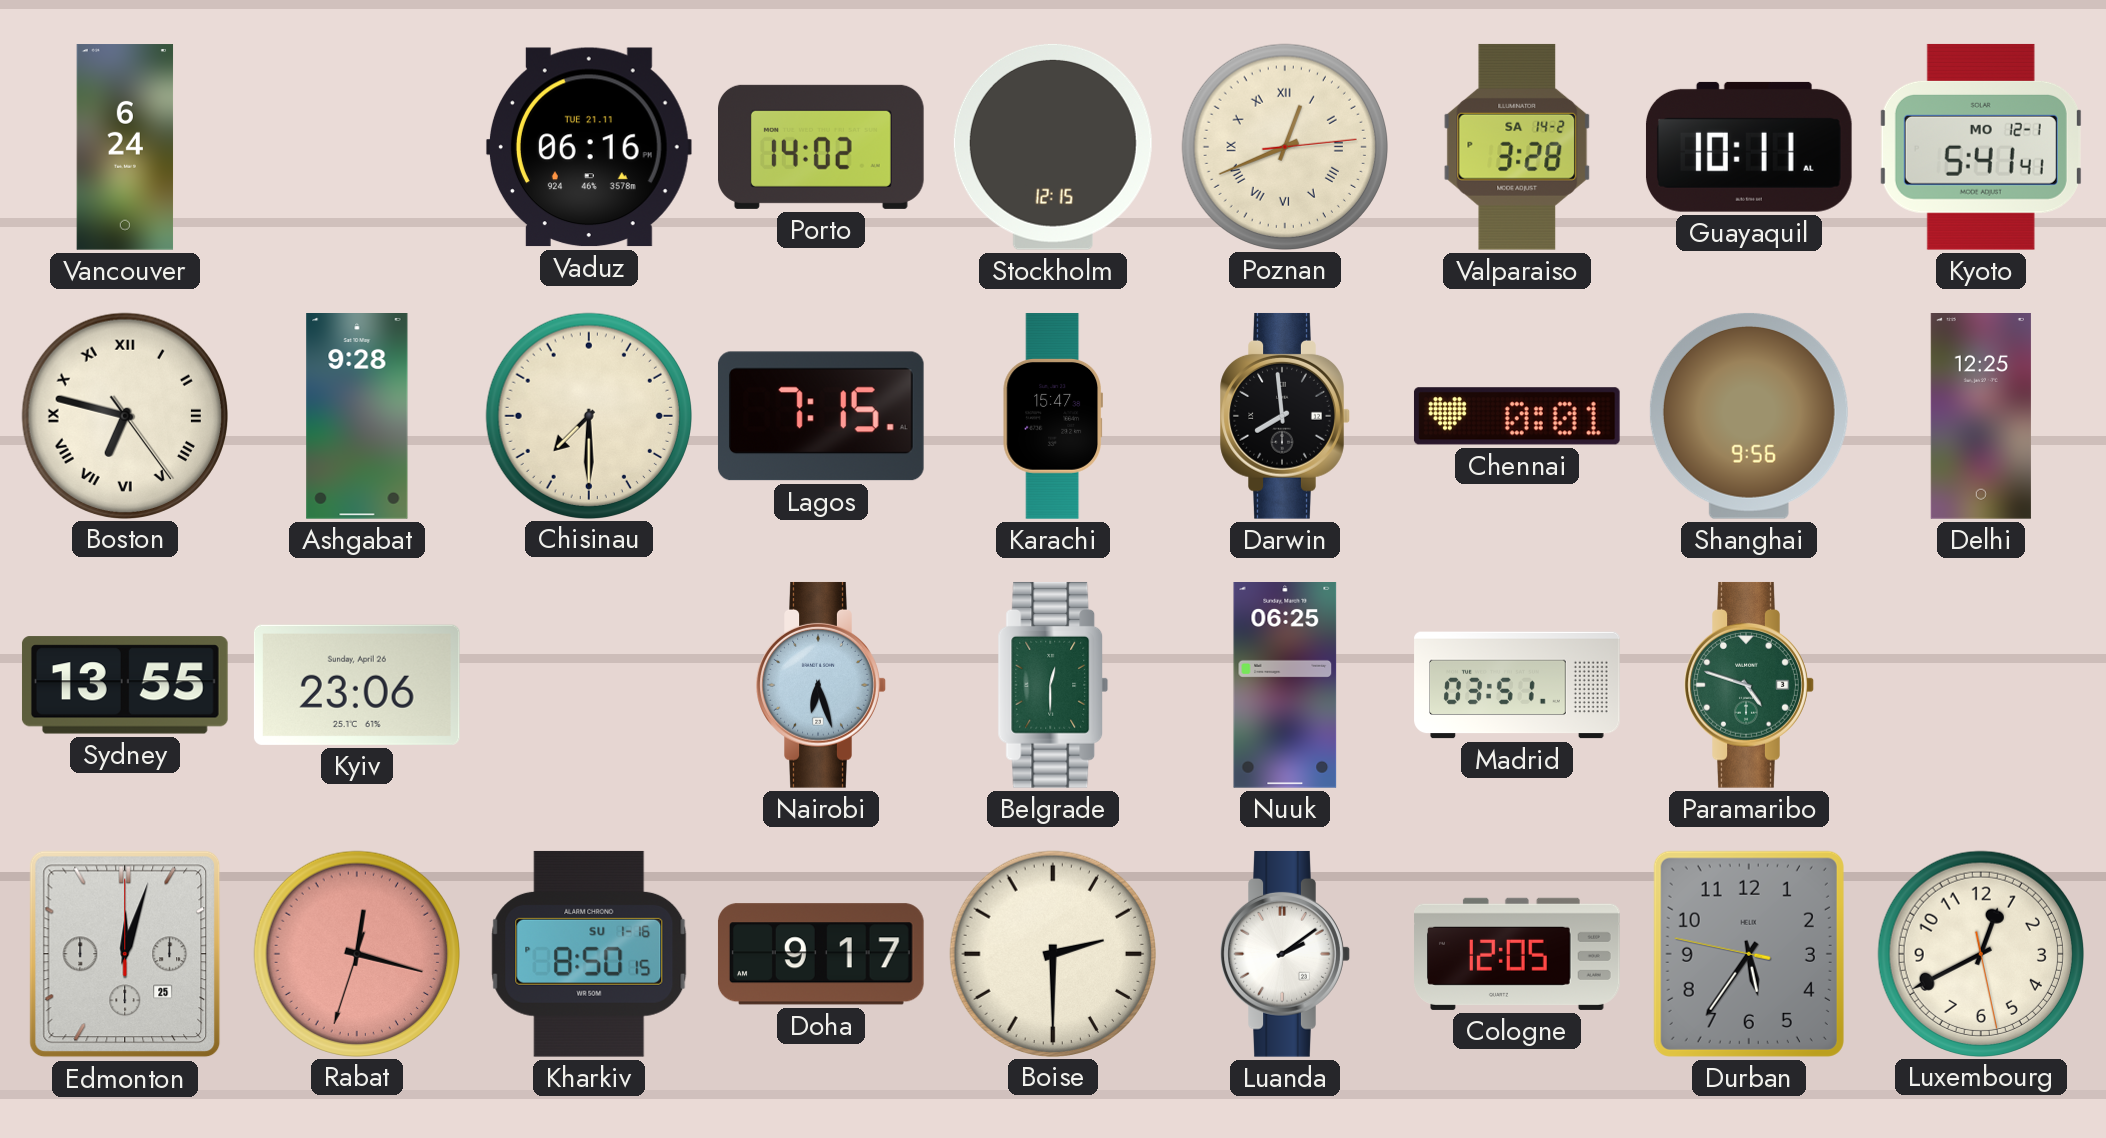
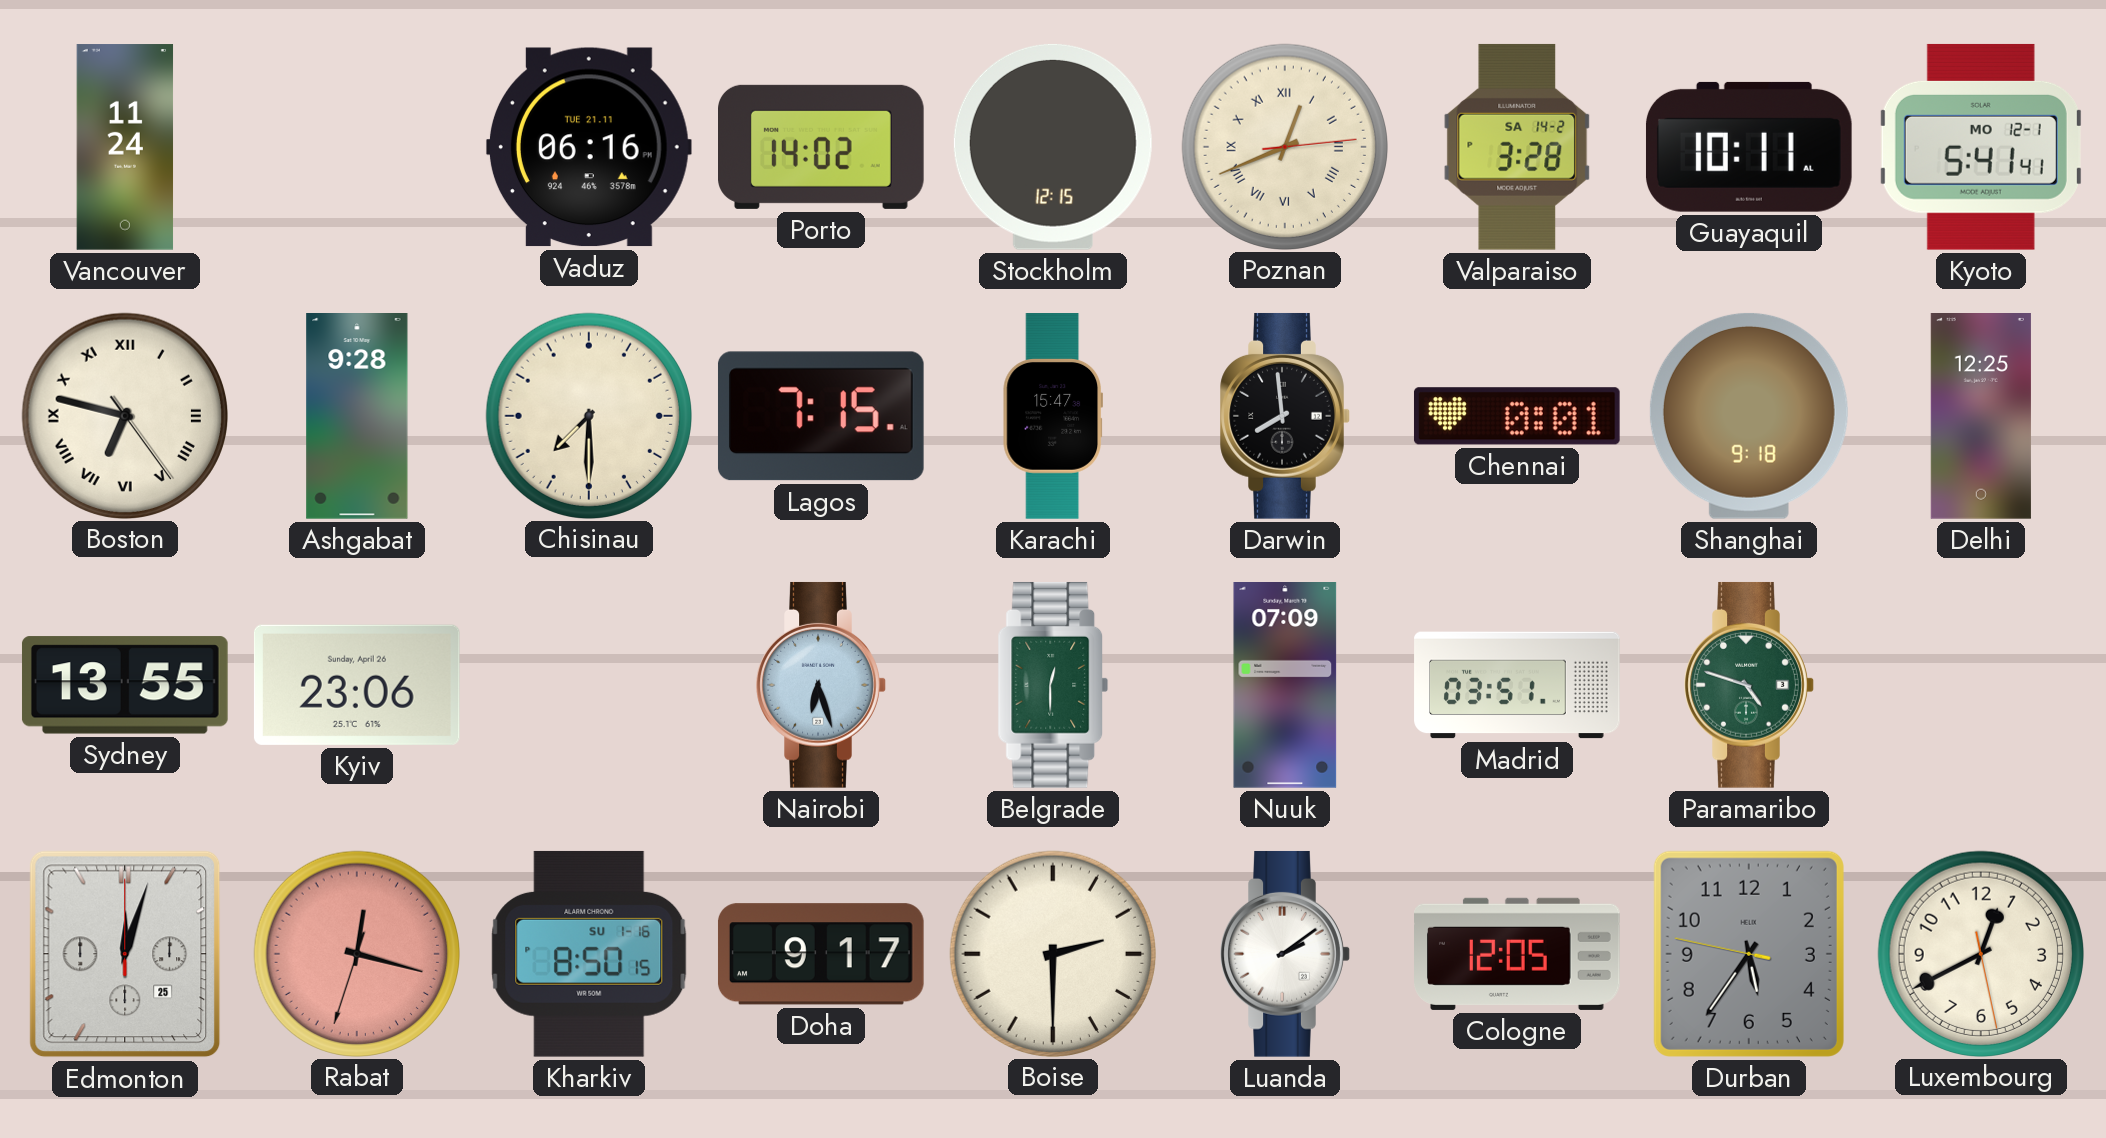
Vancouver: 6:24 -> 11:24 (125, 147)
Shanghai: 9:56 -> 9:18 (1749, 416)
Nuuk: 06:25 -> 07:09 (1285, 686)
